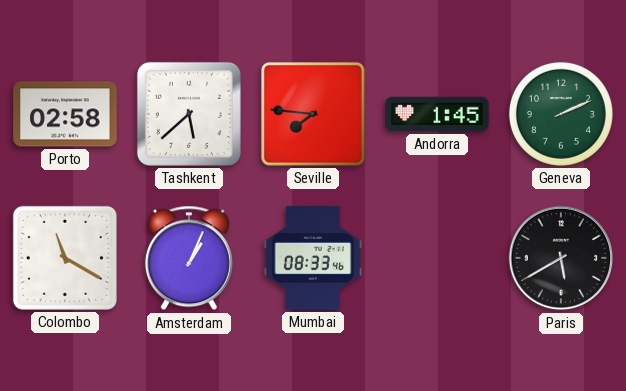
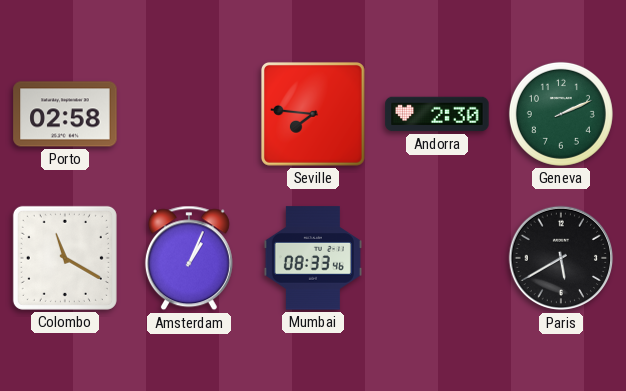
Tashkent: 5:38 -> none (189, 114)
Andorra: 1:45 -> 2:30 (437, 114)
